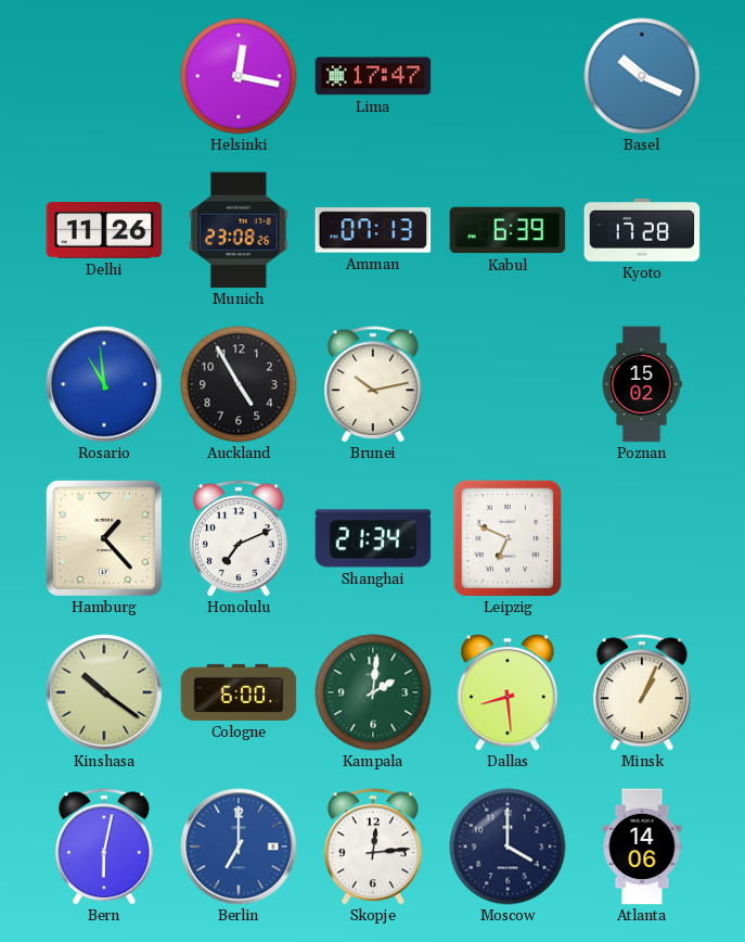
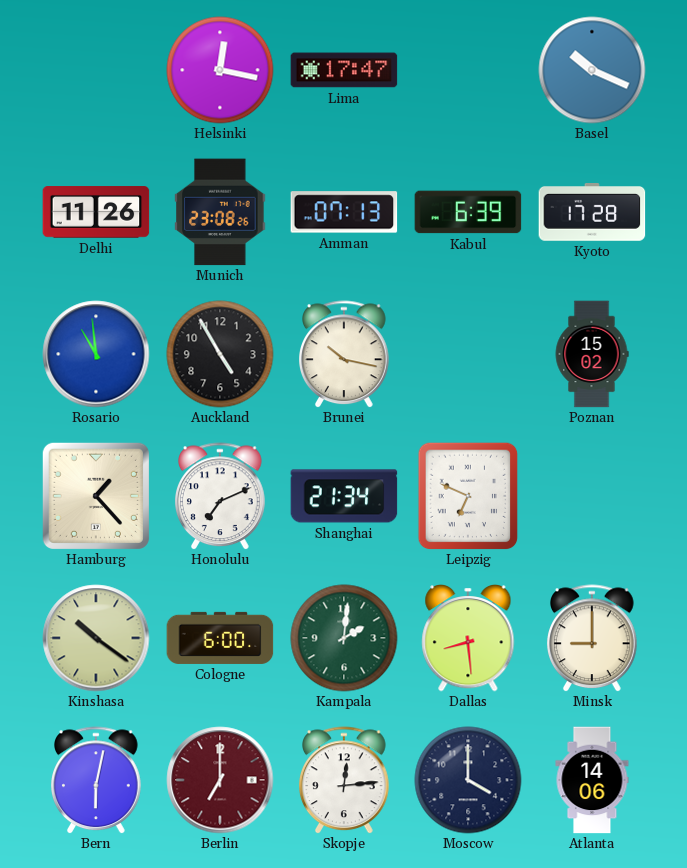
Brunei: 10:13 -> 10:17 (345, 354)
Minsk: 1:04 -> 9:00 (593, 638)
Berlin dial: blue -> burgundy (220, 780)
